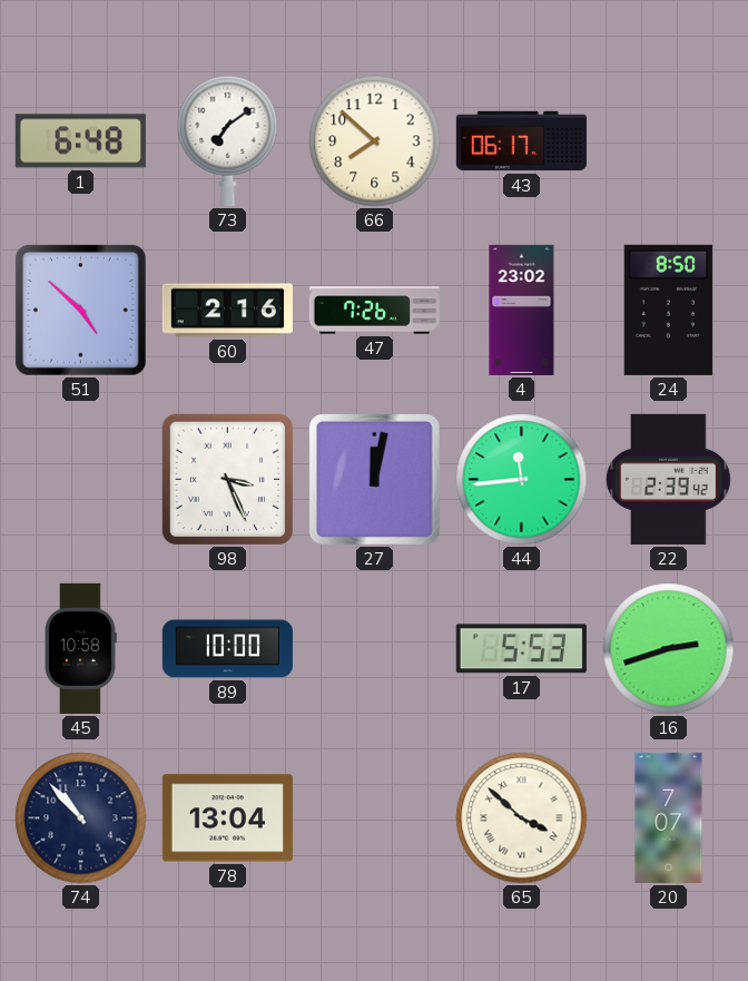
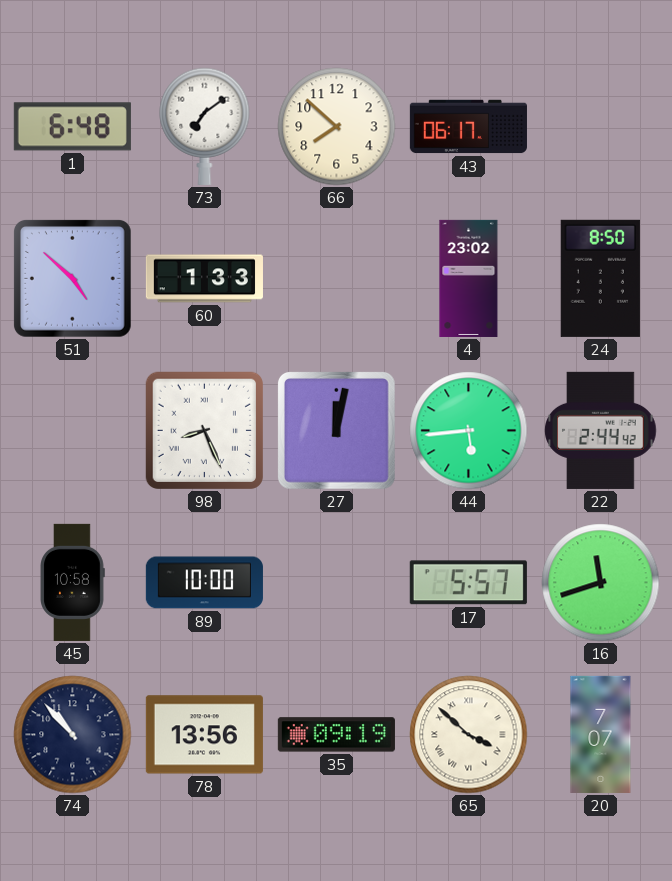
60: 2:16 -> 1:33 (204, 279)
47: 7:26 -> none (374, 311)
98: 3:26 -> 8:26 (204, 430)
44: 11:44 -> 5:44 (469, 431)
22: 2:39 -> 2:44 (601, 430)
17: 5:53 -> 5:57 (468, 583)
16: 2:42 -> 11:42 (601, 583)
78: 13:04 -> 13:56 (204, 735)
35: none -> 09:19 (336, 735)
